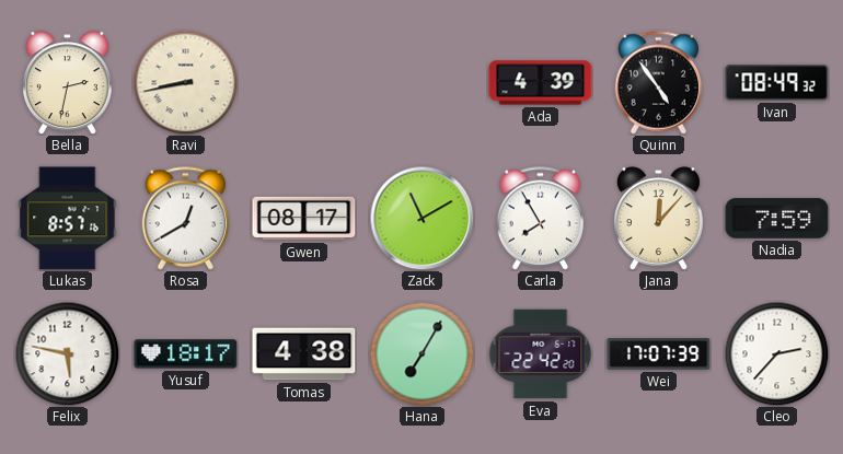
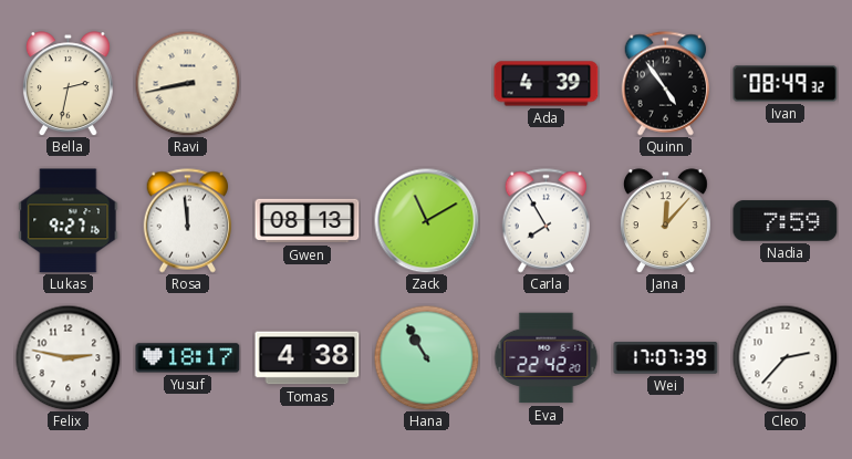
Lukas: 8:57 -> 9:27 (69, 221)
Rosa: 12:40 -> 11:59 (188, 221)
Gwen: 08:17 -> 08:13 (308, 221)
Felix: 5:47 -> 2:47 (67, 357)
Hana: 7:05 -> 10:55 (426, 357)
